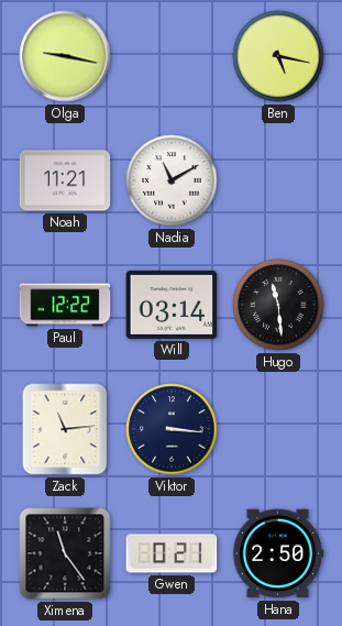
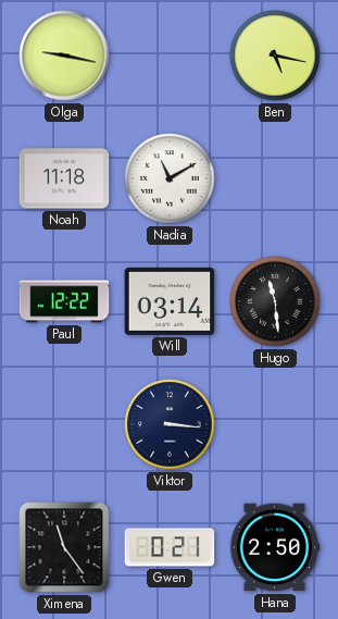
Noah: 11:21 -> 11:18 (64, 178)
Zack: 11:14 -> none (65, 429)
